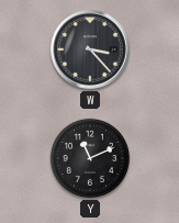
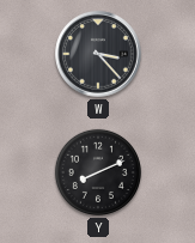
Y: 11:11 -> 8:11 (98, 172)
